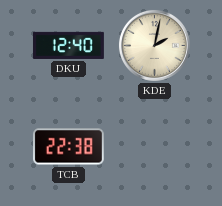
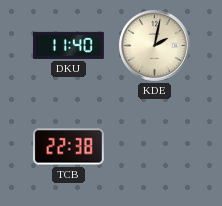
DKU: 12:40 -> 11:40 (68, 45)
